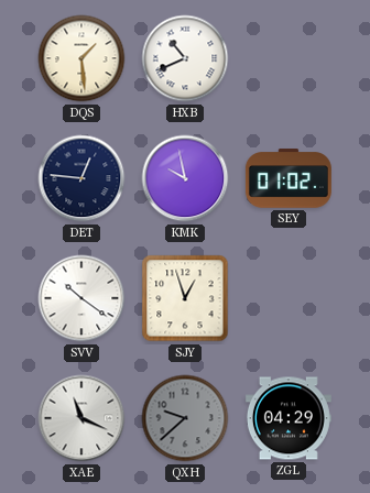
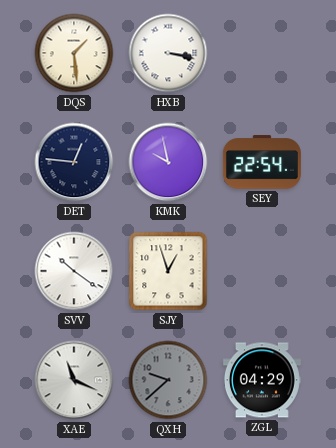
HXB: 10:41 -> 3:17 (168, 53)
SEY: 01:02 -> 22:54 (262, 162)
